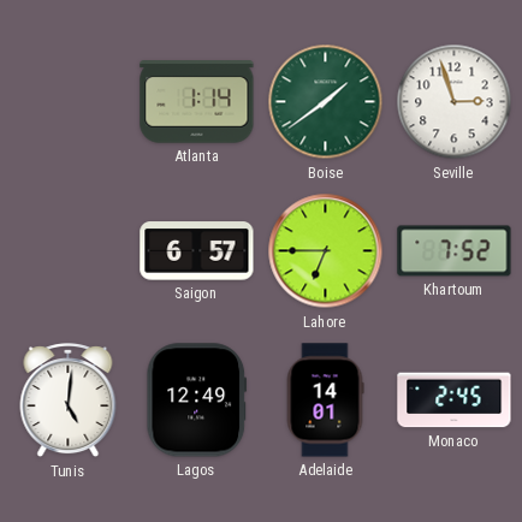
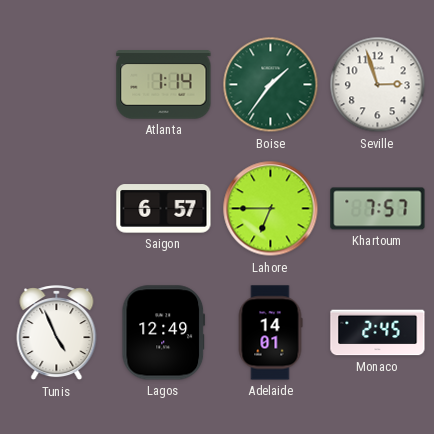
Boise: 1:39 -> 1:36 (271, 85)
Khartoum: 7:52 -> 7:57 (378, 209)
Tunis: 5:01 -> 4:56 (57, 333)
